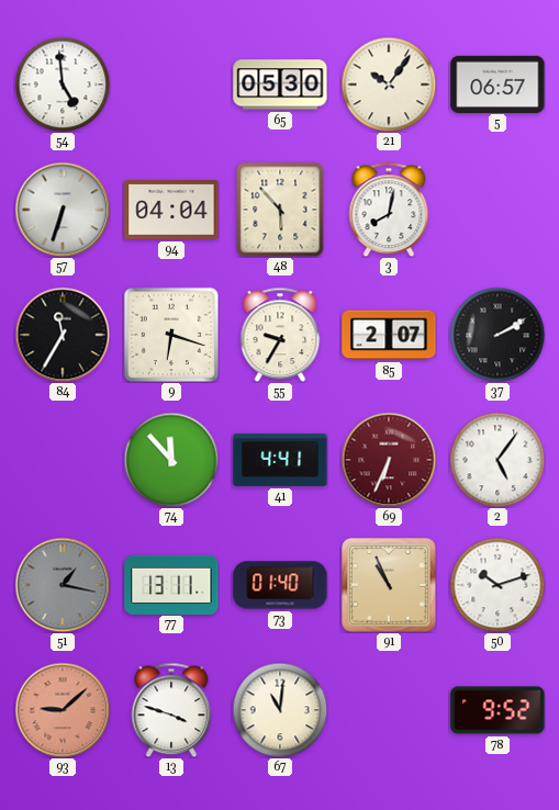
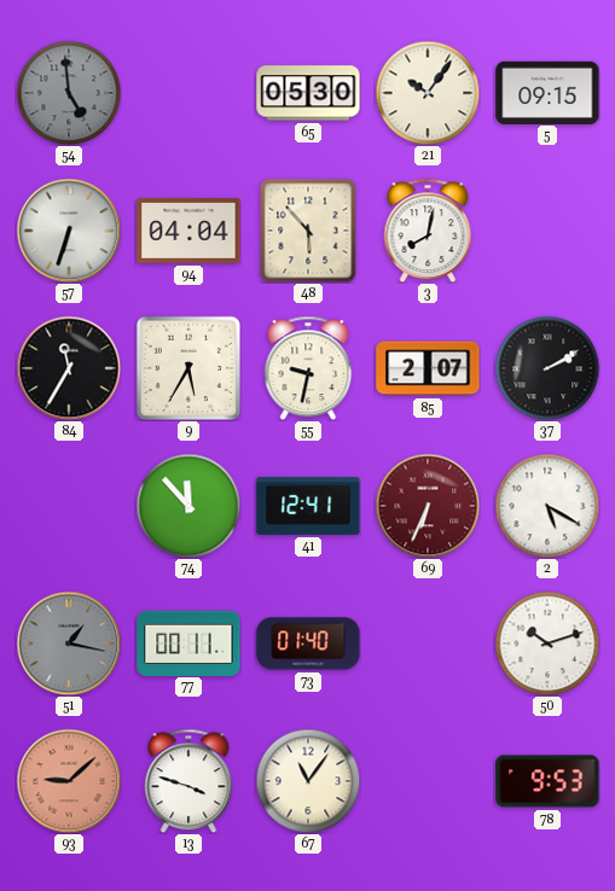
54 dial: white -> grey (69, 93)
5: 06:57 -> 09:15 (547, 92)
9: 6:18 -> 5:35 (188, 368)
55: 9:35 -> 9:32 (308, 368)
41: 4:41 -> 12:41 (308, 506)
2: 5:06 -> 5:20 (547, 506)
77: 13:11 -> 00:11 (188, 642)
91: 10:56 -> none (389, 585)
67: 11:01 -> 11:06 (308, 781)
78: 9:52 -> 9:53 (547, 781)
